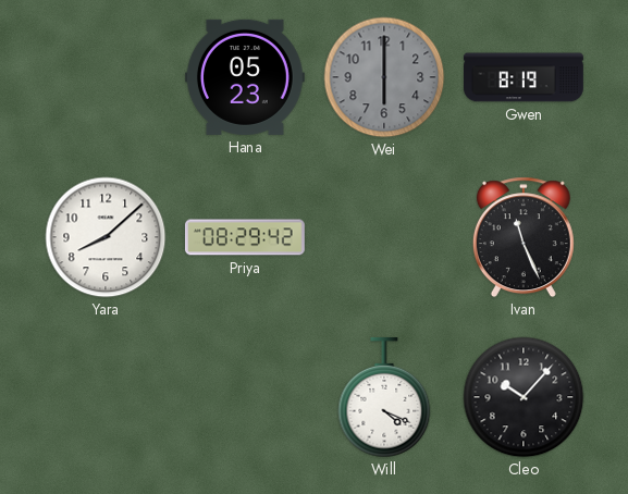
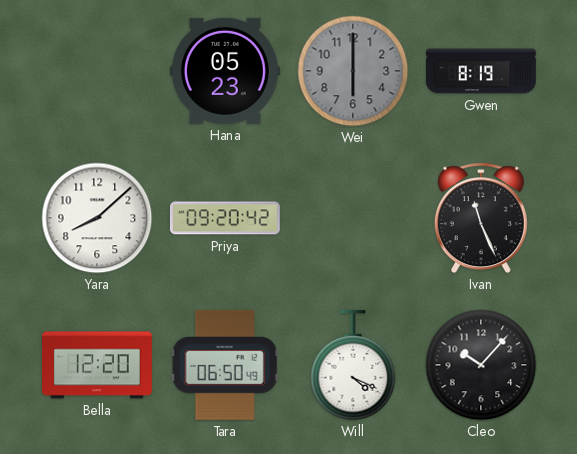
Priya: 08:29 -> 09:20 (225, 218)
Bella: none -> 12:20 (98, 365)
Tara: none -> 06:50 (225, 365)
